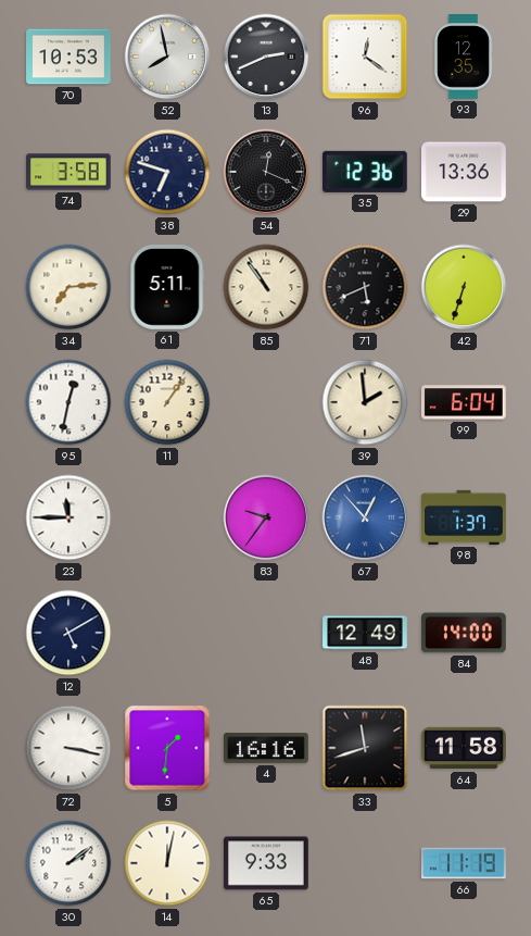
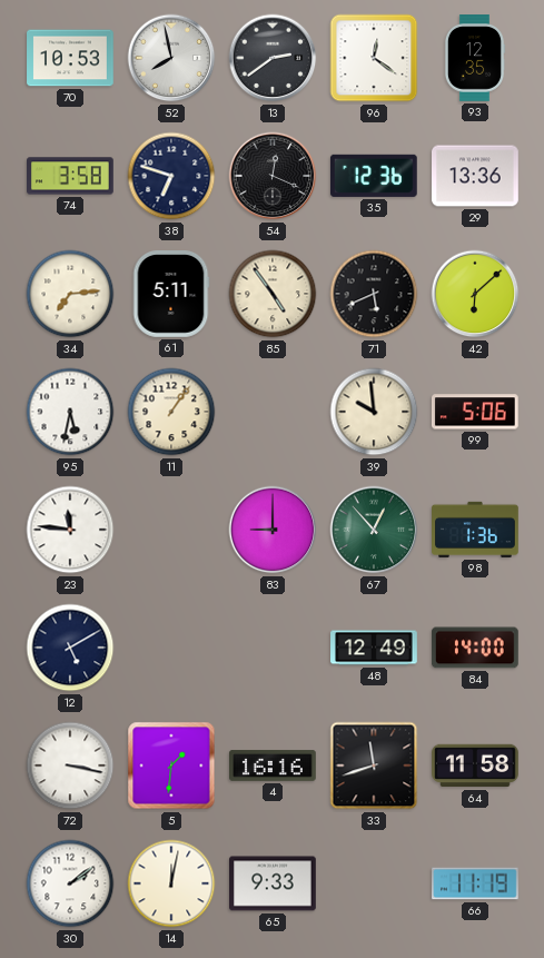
13: 2:41 -> 2:39 (273, 58)
85: 10:54 -> 4:54 (273, 294)
42: 6:33 -> 6:08 (475, 294)
95: 12:32 -> 5:32 (70, 412)
39: 1:59 -> 9:59 (374, 412)
99: 6:04 -> 5:06 (475, 412)
23: 11:45 -> 11:46 (70, 530)
83: 9:36 -> 9:00 (273, 530)
67 dial: blue -> green (374, 530)
98: 1:37 -> 1:36 (475, 530)
